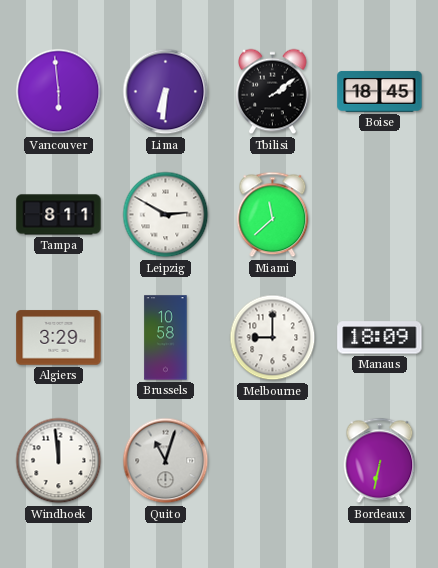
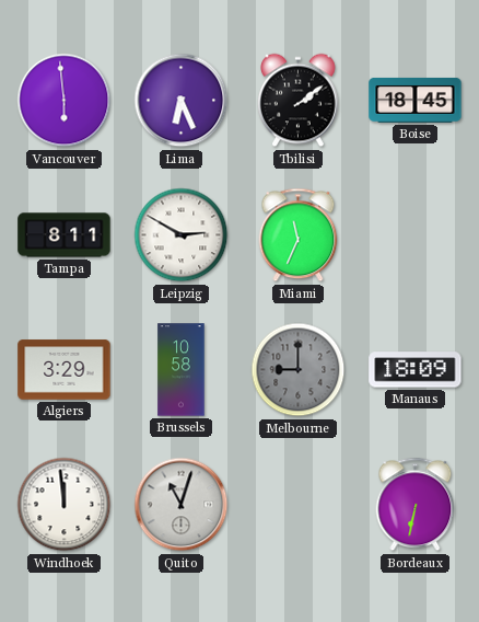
Lima: 6:31 -> 6:26 (182, 101)
Miami: 11:38 -> 11:34 (299, 235)
Melbourne dial: white -> grey (299, 370)
